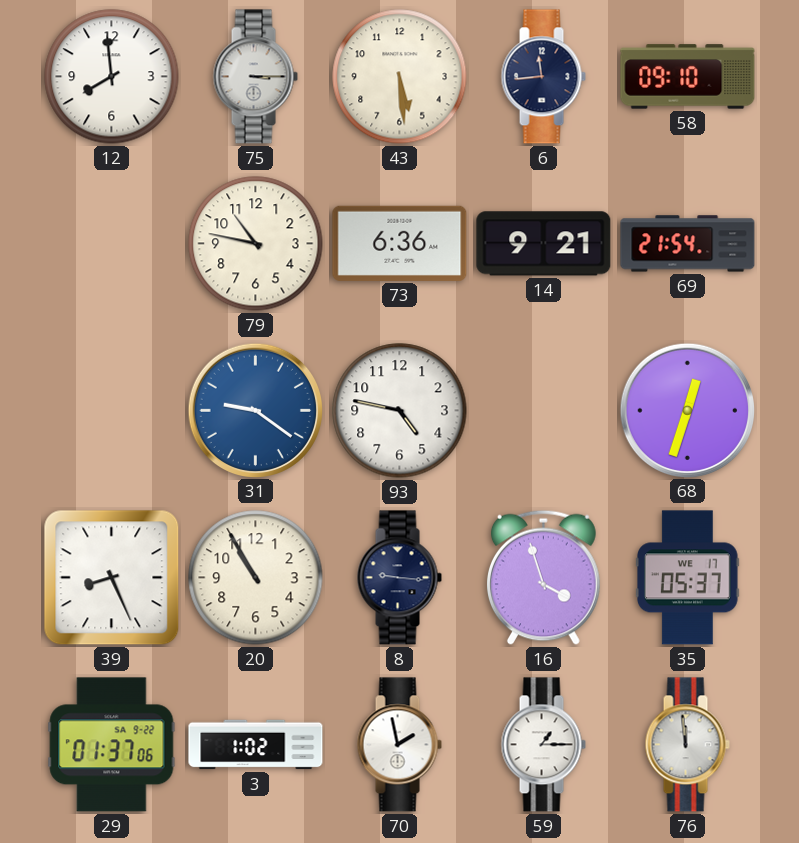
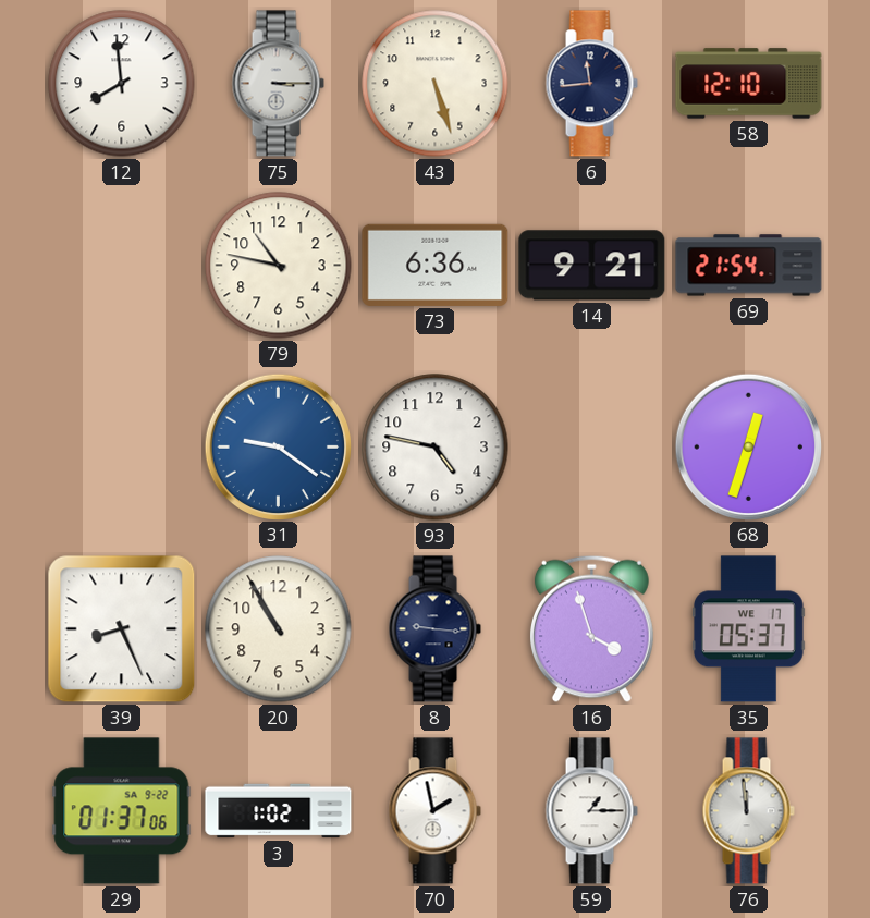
43: 5:29 -> 5:27 (436, 84)
58: 09:10 -> 12:10 (749, 84)
